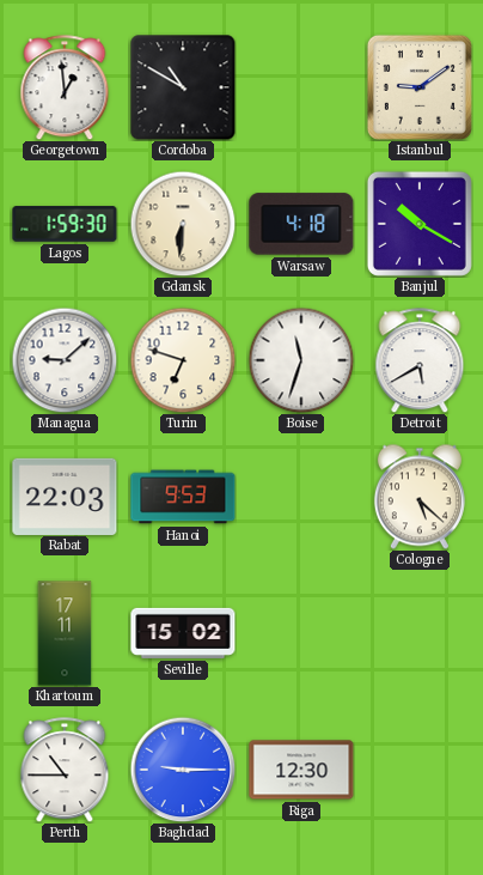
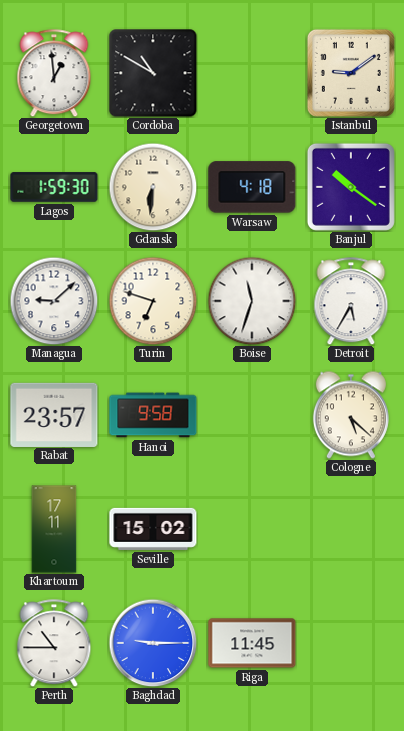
Banjul: 10:20 -> 10:21 (351, 187)
Detroit: 5:40 -> 5:35 (351, 301)
Rabat: 22:03 -> 23:57 (54, 414)
Hanoi: 9:53 -> 9:58 (153, 415)
Riga: 12:30 -> 11:45 (252, 643)
